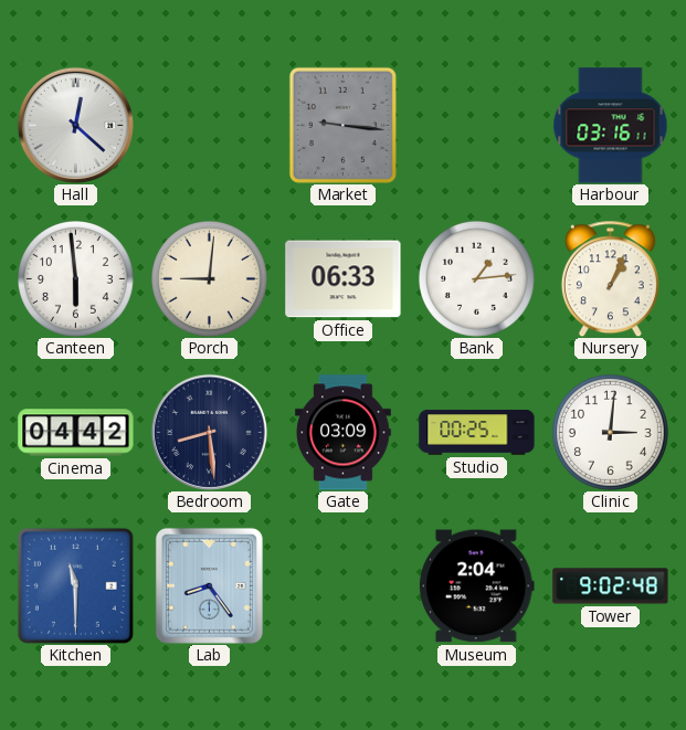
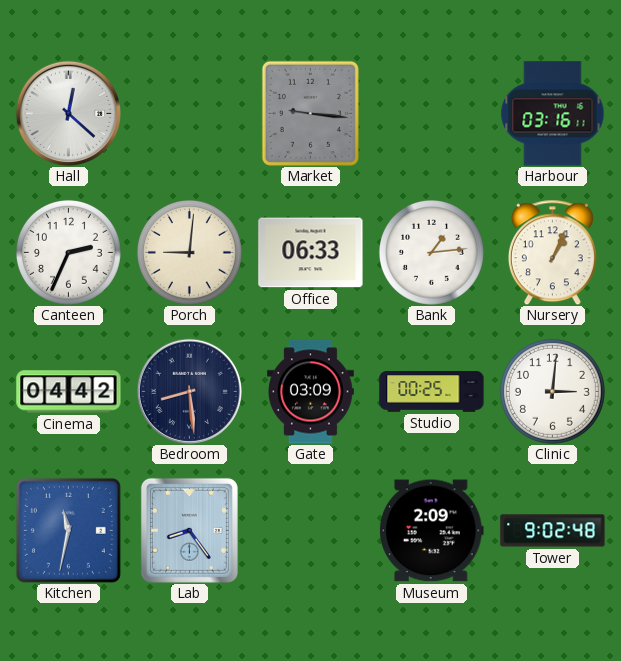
Canteen: 5:59 -> 2:34 (68, 252)
Kitchen: 11:30 -> 11:32 (68, 530)
Museum: 2:04 -> 2:09 (431, 531)
